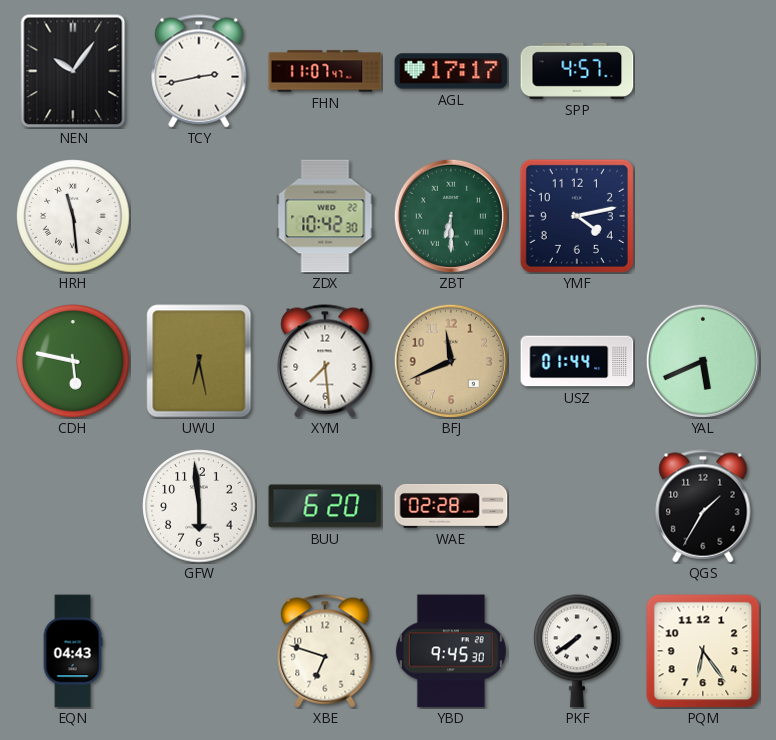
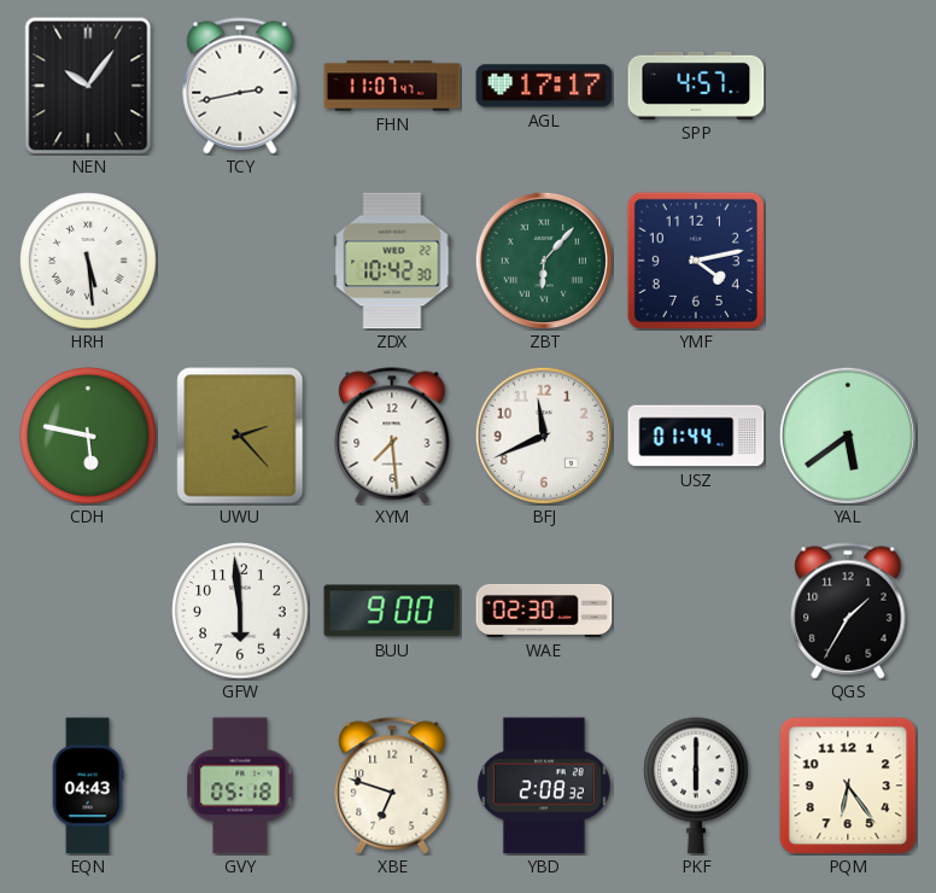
HRH: 11:29 -> 5:29 (88, 261)
ZBT: 6:30 -> 6:07 (544, 261)
UWU: 6:28 -> 2:23 (240, 436)
BFJ dial: champagne -> white (544, 436)
YAL: 5:41 -> 5:39 (848, 436)
BUU: 6:20 -> 9:00 (392, 611)
WAE: 02:28 -> 02:30 (544, 611)
GVY: none -> 05:18 (240, 786)
YBD: 9:45 -> 2:08 (544, 786)
PKF: 7:39 -> 6:00 (696, 786)
